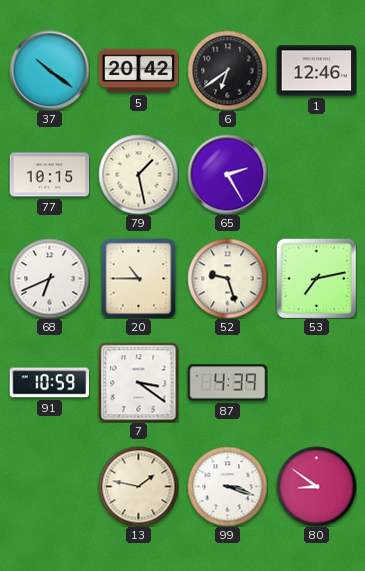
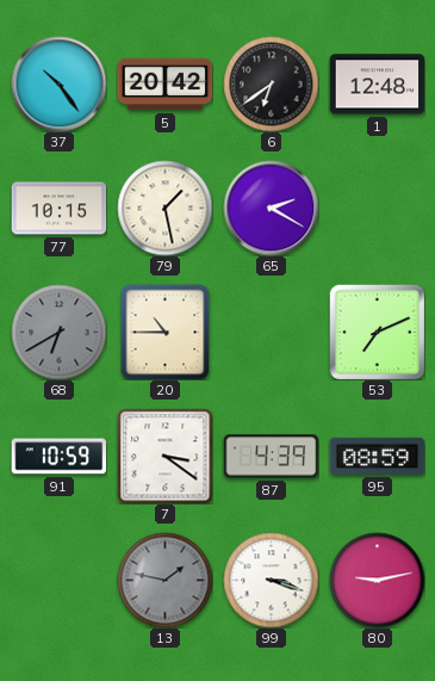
37: 10:21 -> 10:24 (58, 83)
1: 12:46 -> 12:48 (377, 85)
65: 2:25 -> 2:20 (271, 208)
68: 6:41 -> 6:40 (58, 332)
68 dial: white -> grey (58, 332)
52: 9:27 -> none (227, 278)
53: 7:13 -> 7:11 (377, 332)
95: none -> 08:59 (377, 456)
13 dial: cream -> grey (164, 580)
80: 8:51 -> 9:13 (377, 580)
